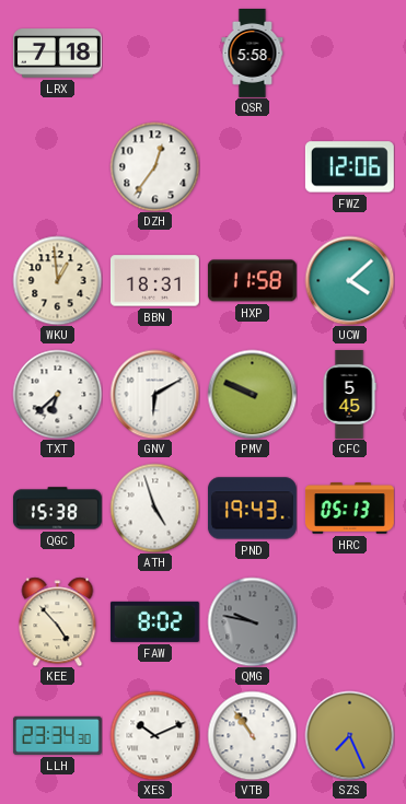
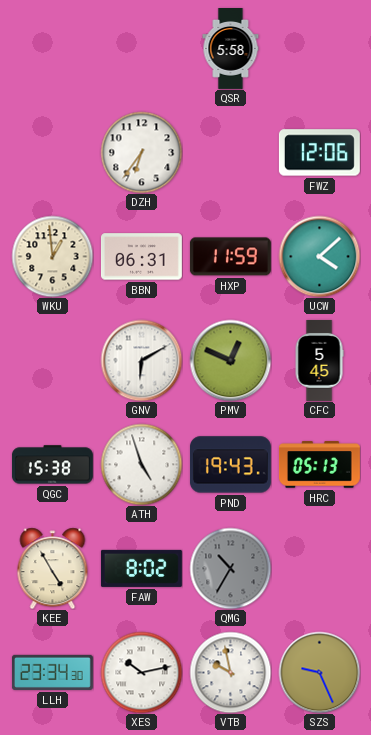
LRX: 7:18 -> none (57, 54)
DZH: 12:36 -> 6:36 (141, 152)
BBN: 18:31 -> 06:31 (141, 257)
HXP: 11:58 -> 11:59 (230, 257)
TXT: 6:38 -> none (57, 394)
PMV: 9:49 -> 12:49 (230, 360)
KEE: 4:53 -> 4:55 (53, 568)
QMG: 9:47 -> 10:35 (230, 568)
XES: 10:11 -> 10:13 (141, 672)
VTB: 10:54 -> 9:58 (230, 672)
SZS: 7:26 -> 9:26 (319, 672)
